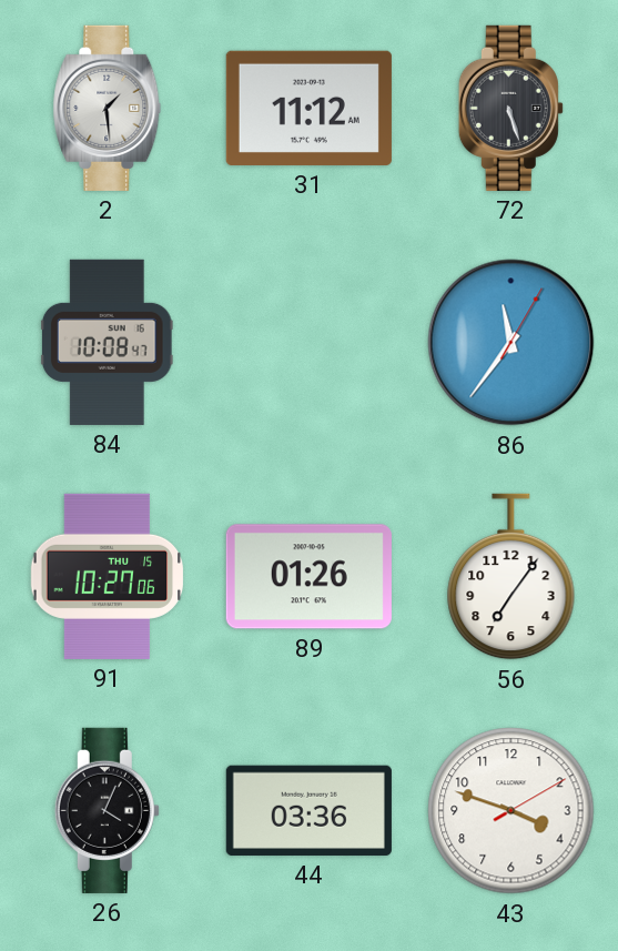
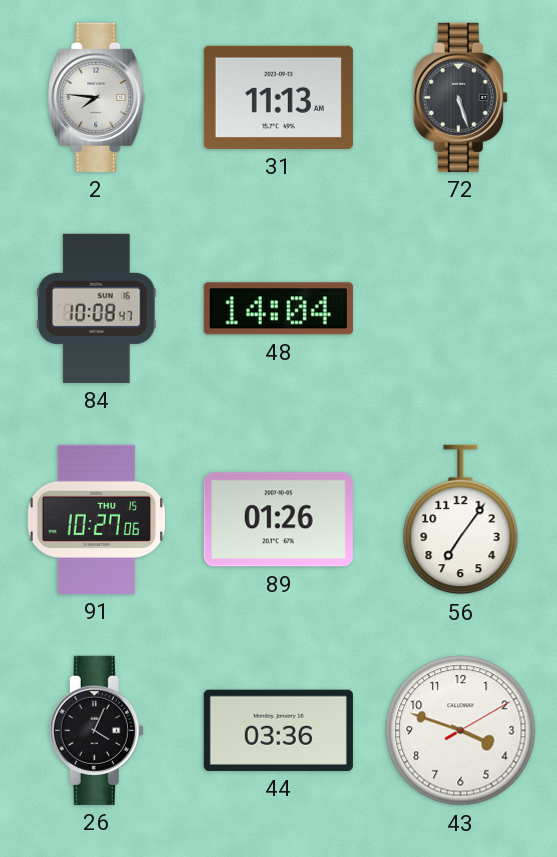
2: 1:29 -> 7:46 (97, 97)
31: 11:12 -> 11:13 (278, 97)
48: none -> 14:04 (278, 309)
86: 11:36 -> none (511, 343)
